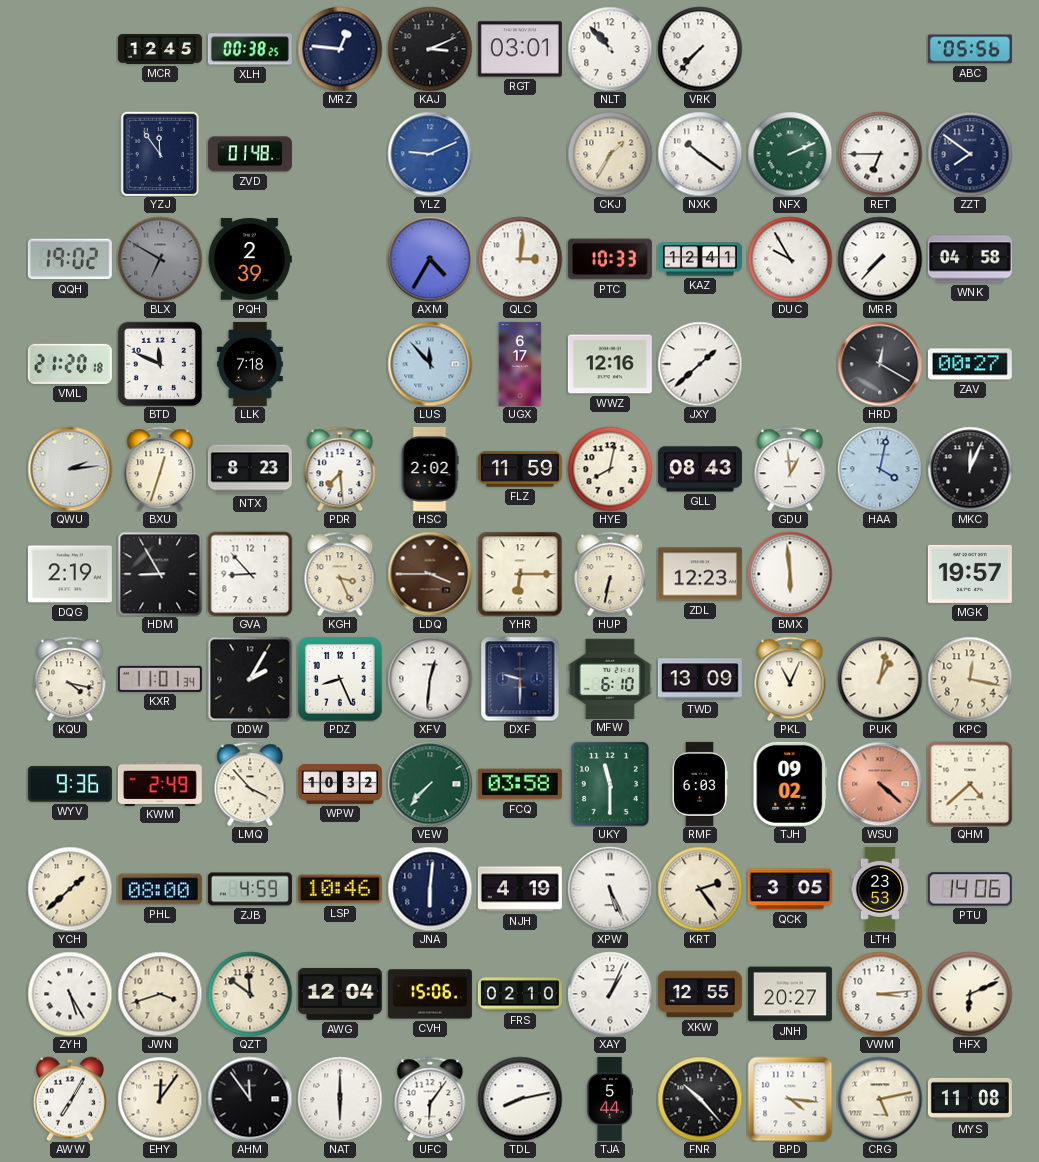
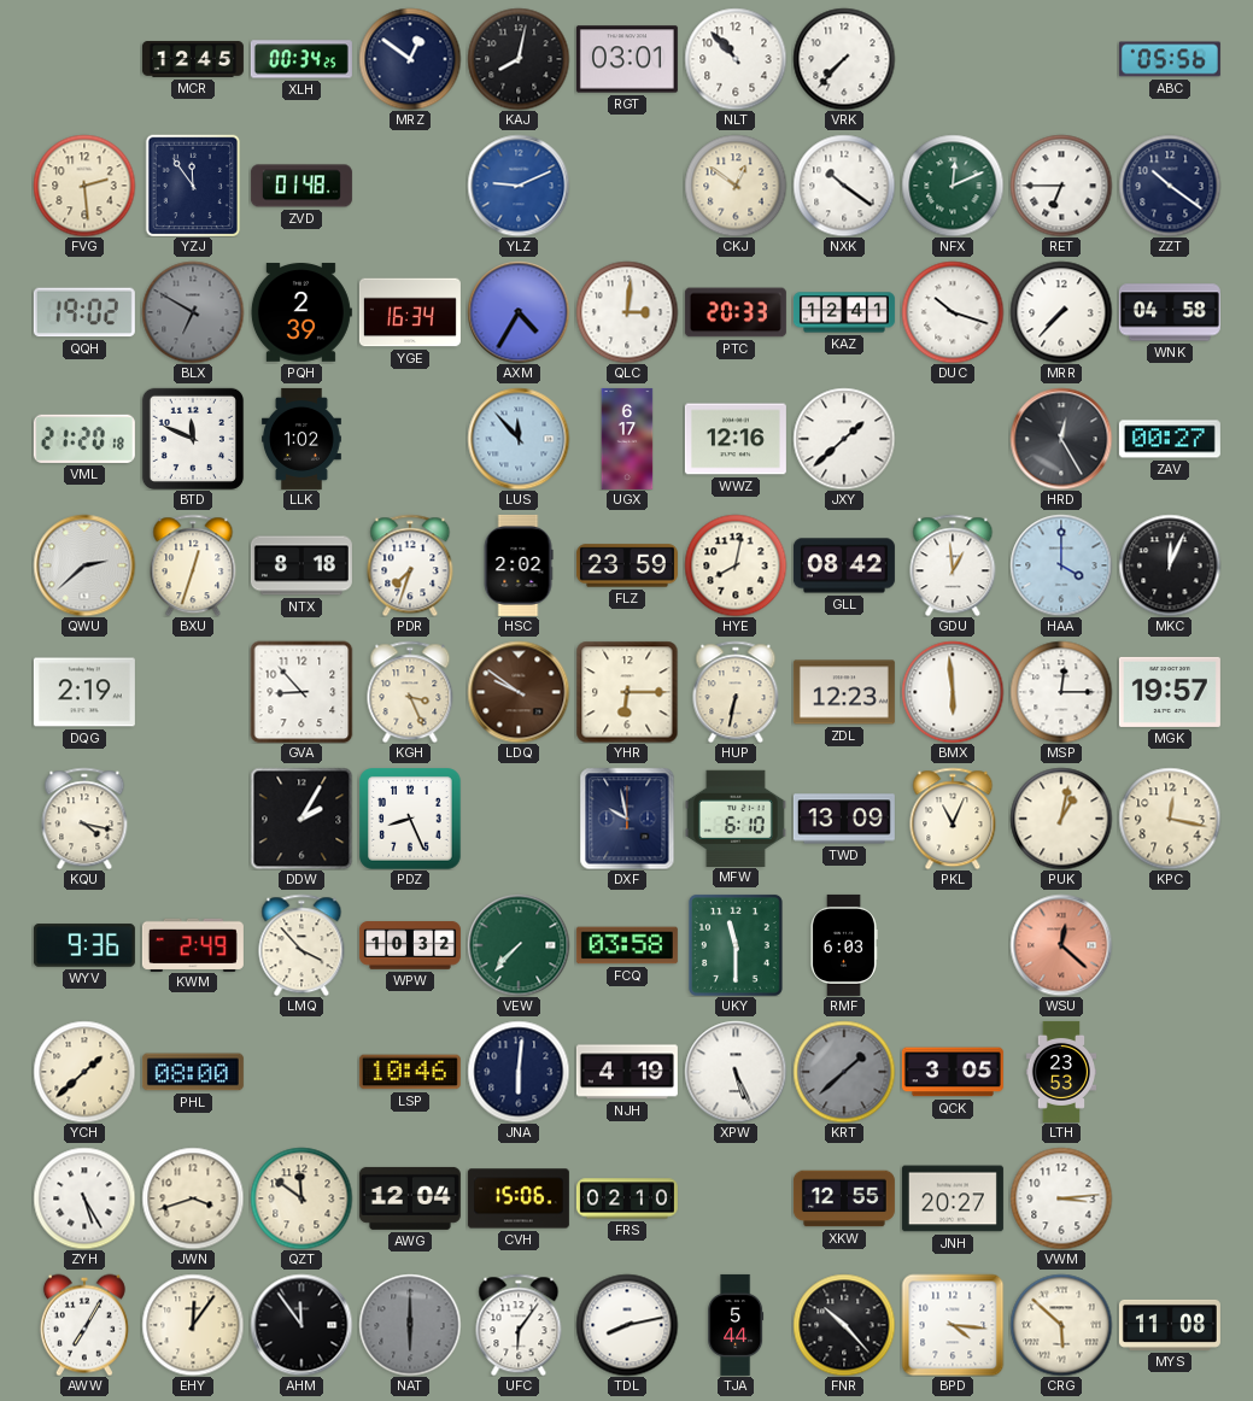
XLH: 00:38 -> 00:34 (301, 59)
MRZ: 12:46 -> 12:51 (410, 59)
KAJ: 3:11 -> 8:02 (519, 59)
FVG: none -> 2:29 (84, 186)
CKJ: 1:35 -> 12:51 (736, 186)
NFX: 2:11 -> 12:11 (953, 186)
ZZT: 7:51 -> 10:21 (1170, 186)
YGE: none -> 16:34 (410, 312)
PTC: 10:33 -> 20:33 (736, 312)
DUC: 9:55 -> 10:18 (953, 312)
LLK: 7:18 -> 1:02 (303, 439)
HRD: 12:20 -> 12:25 (1061, 439)
QWU: 2:14 -> 2:38 (84, 565)
NTX: 8:23 -> 8:18 (301, 565)
PDR: 7:29 -> 7:33 (410, 565)
FLZ: 11:59 -> 23:59 (627, 565)
GLL: 08:43 -> 08:42 (844, 565)
HAA: 4:02 -> 4:00 (1061, 565)
HDM: 8:55 -> none (160, 574)
LDQ: 3:45 -> 9:51 (519, 692)
MSP: none -> 12:15 (1061, 692)
KXR: 11:01 -> none (160, 679)
XFV: 12:31 -> none (430, 679)
DXF: 9:30 -> 9:58 (627, 819)
TJH: 09:02 -> none (790, 784)
WSU: 4:22 -> 12:22 (1061, 945)
QHM: 4:38 -> none (970, 784)
ZJB: 4:59 -> none (250, 889)
KRT: 2:24 -> 1:38 (844, 1072)
KRT dial: cream -> grey (844, 1072)
PTU: 14:06 -> none (970, 889)
XAY: 1:04 -> none (610, 994)
HFX: 6:11 -> none (970, 994)
NAT dial: white -> grey (410, 1325)
CRG: 5:13 -> 5:52 (1061, 1325)
